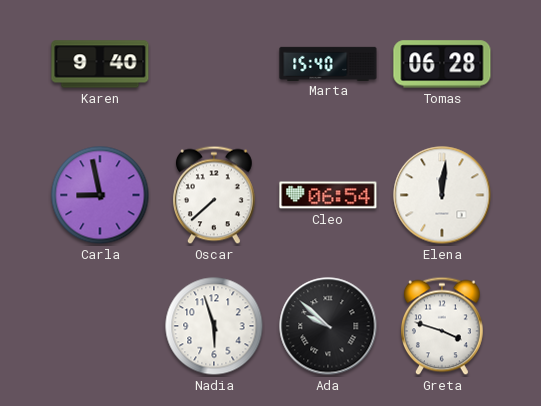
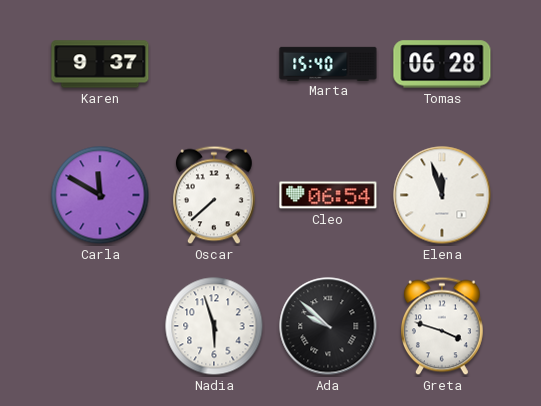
Karen: 9:40 -> 9:37 (100, 64)
Carla: 8:58 -> 11:50 (100, 195)
Elena: 12:01 -> 11:57 (442, 195)
